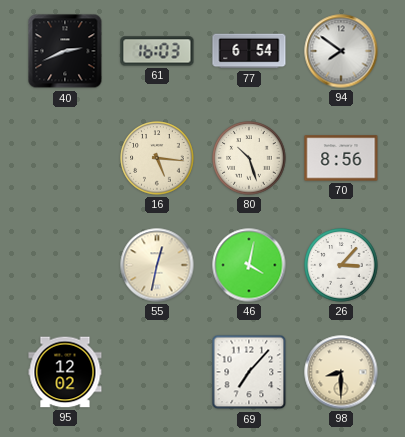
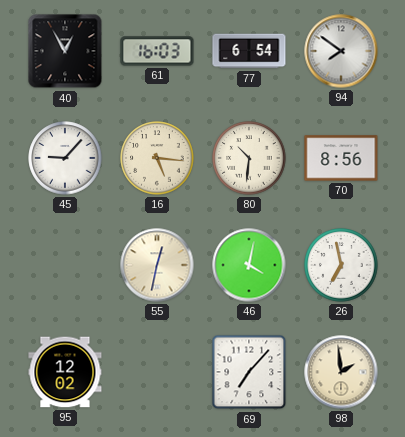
40: 2:41 -> 12:55 (65, 51)
45: none -> 9:07 (65, 158)
80: 10:27 -> 10:31 (249, 158)
26: 3:07 -> 6:58 (341, 265)
98: 8:30 -> 1:59 (341, 372)
